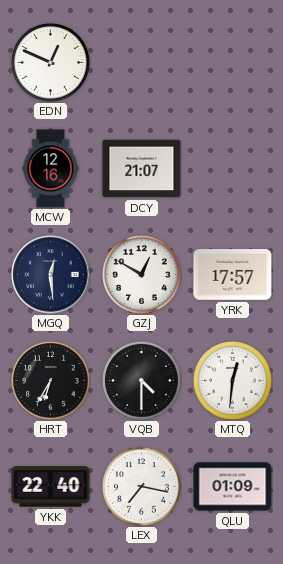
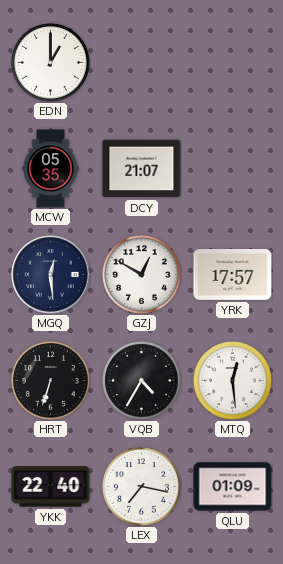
EDN: 12:49 -> 1:00 (51, 63)
MCW: 12:16 -> 05:35 (51, 169)
HRT: 6:35 -> 6:33 (51, 381)
VQB: 4:30 -> 4:35 (142, 381)
MTQ: 12:31 -> 12:29 (233, 381)
